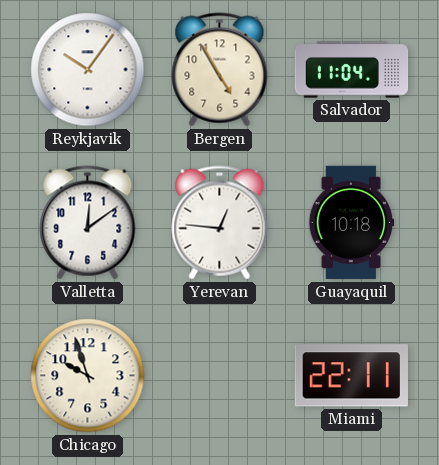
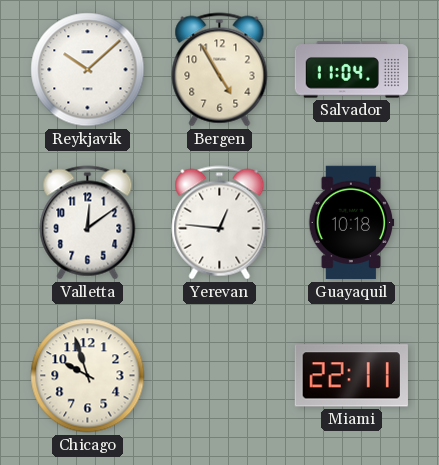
Reykjavik: 10:06 -> 10:08 (88, 70)
